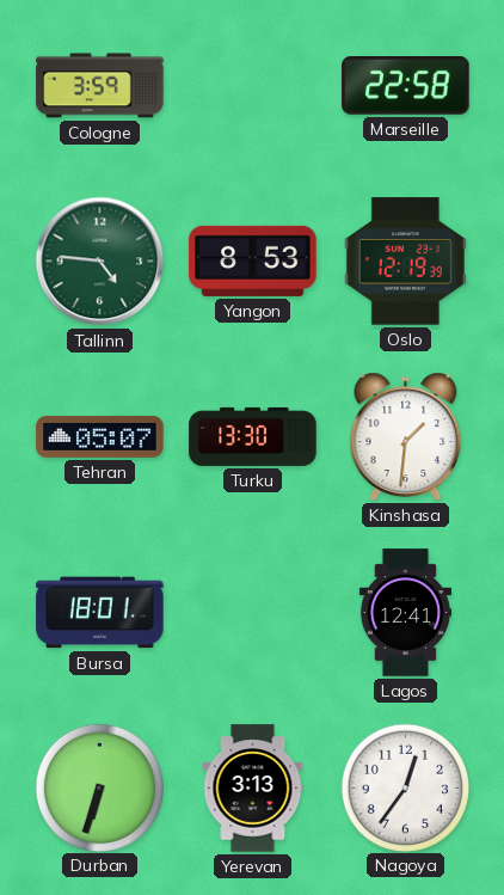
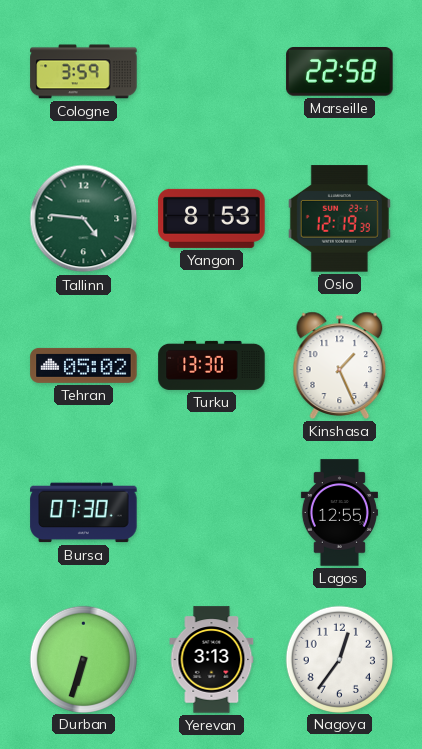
Tehran: 05:07 -> 05:02 (84, 365)
Kinshasa: 1:31 -> 1:26 (340, 365)
Bursa: 18:01 -> 07:30 (84, 513)
Lagos: 12:41 -> 12:55 (339, 513)
